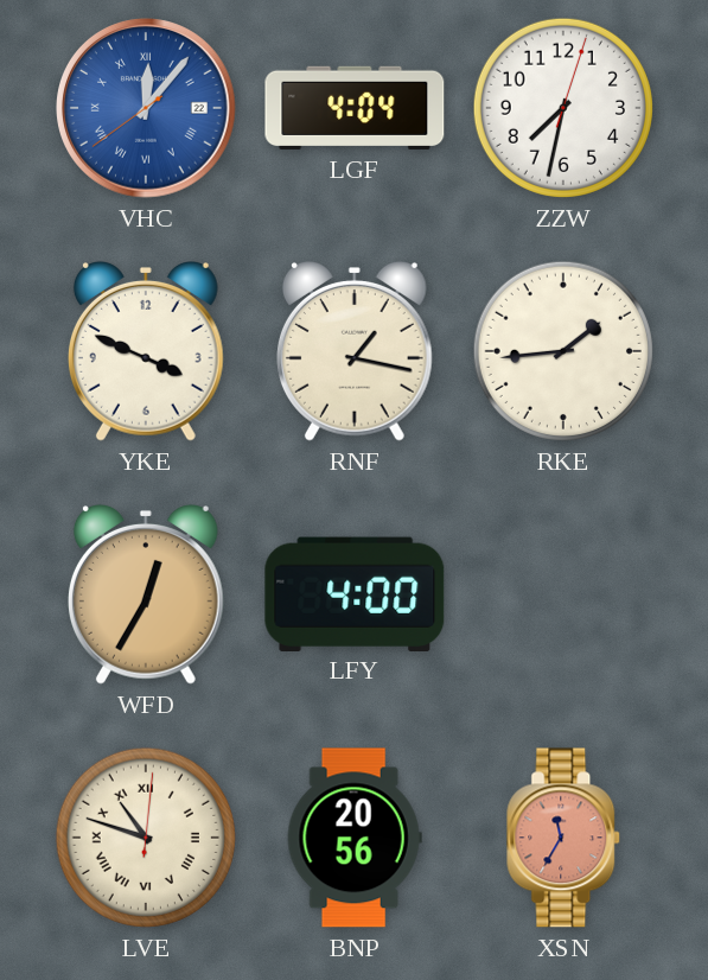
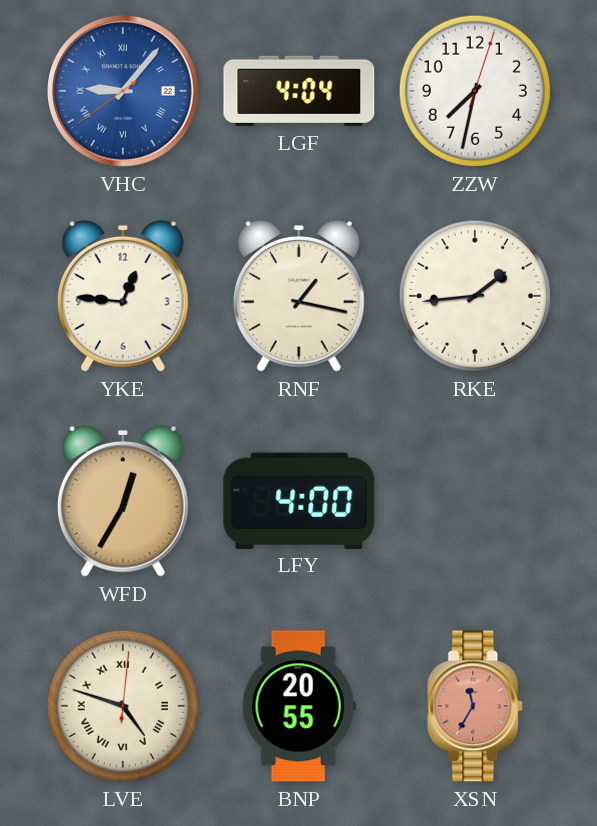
VHC: 12:06 -> 9:06 (124, 92)
YKE: 3:49 -> 12:46 (123, 297)
LVE: 10:48 -> 4:48 (123, 706)
BNP: 20:56 -> 20:55 (299, 706)
